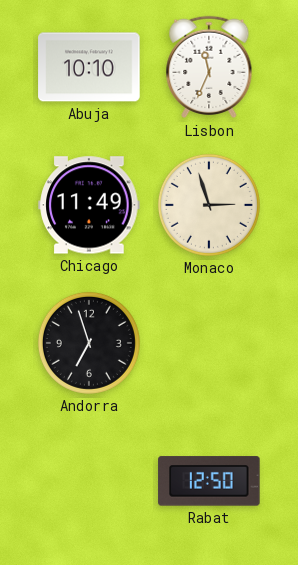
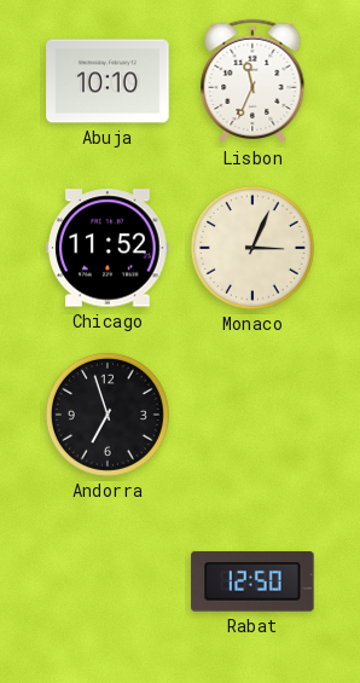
Chicago: 11:49 -> 11:52 (108, 248)
Monaco: 2:57 -> 3:04 (252, 248)
